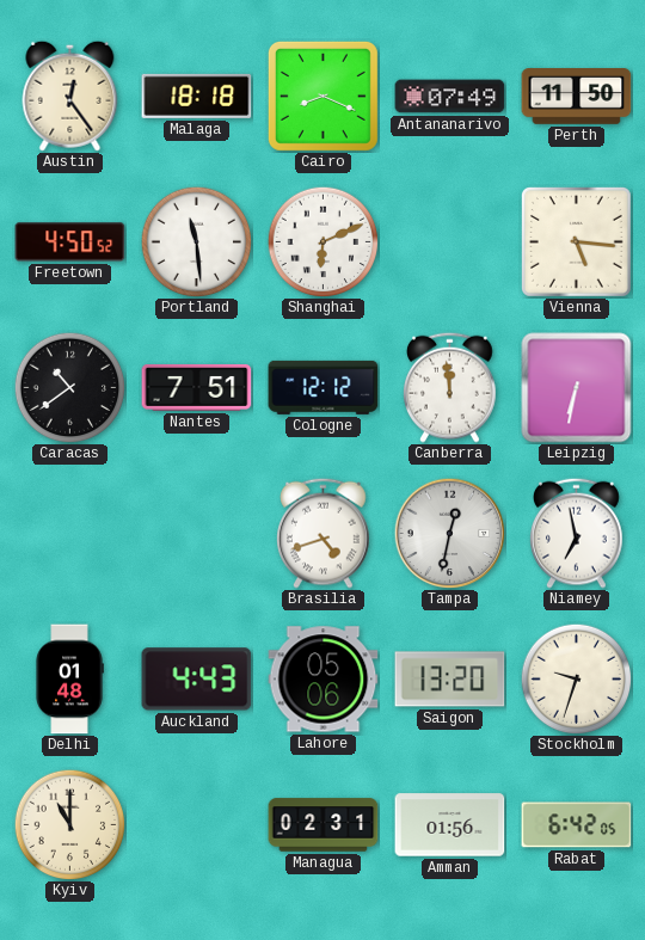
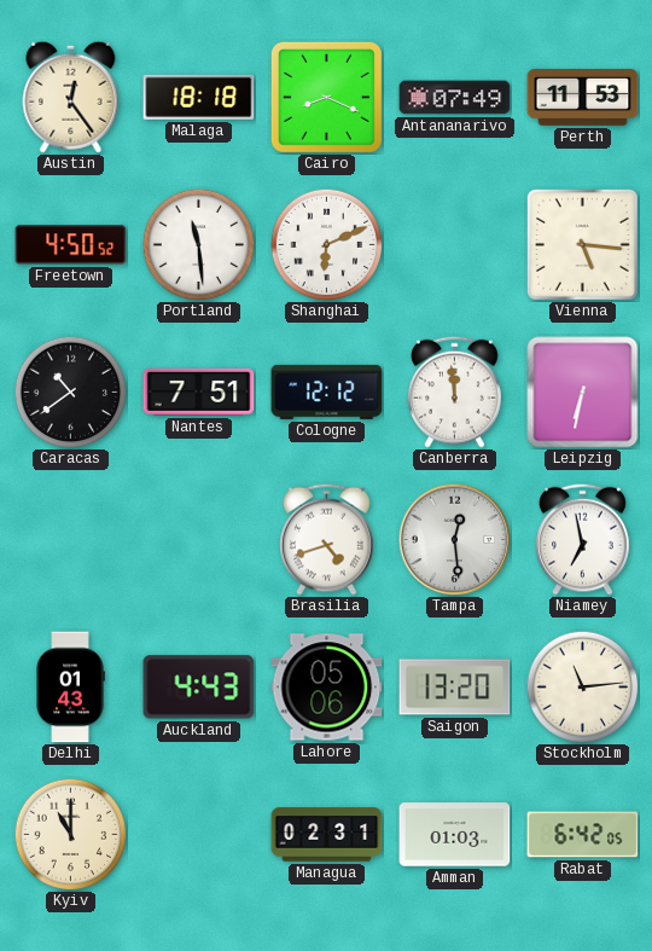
Perth: 11:50 -> 11:53 (583, 98)
Tampa: 12:32 -> 12:29 (454, 539)
Delhi: 01:48 -> 01:43 (70, 688)
Stockholm: 9:33 -> 11:14 (582, 686)
Amman: 01:56 -> 01:03 (455, 835)
